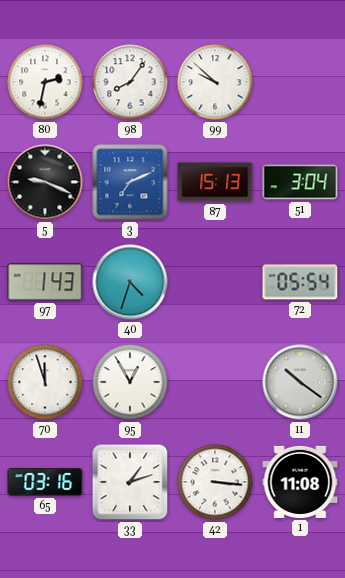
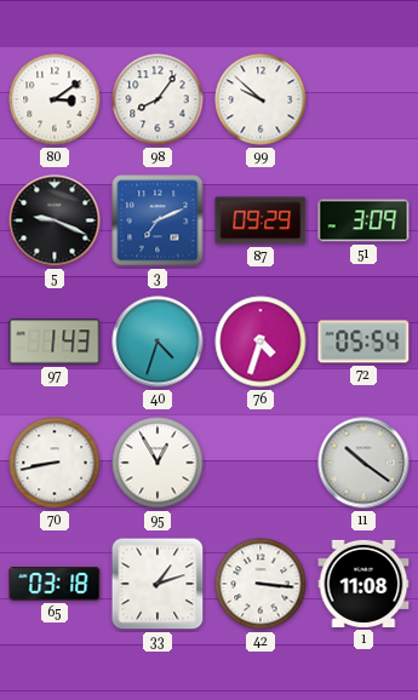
80: 2:32 -> 3:09 (55, 99)
87: 15:13 -> 09:29 (260, 220)
51: 3:04 -> 3:09 (363, 220)
76: none -> 4:33 (260, 342)
70: 11:57 -> 8:43 (55, 463)
65: 03:16 -> 03:18 (55, 584)
